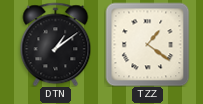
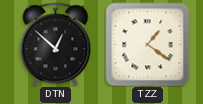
DTN: 1:09 -> 12:52 (56, 44)
